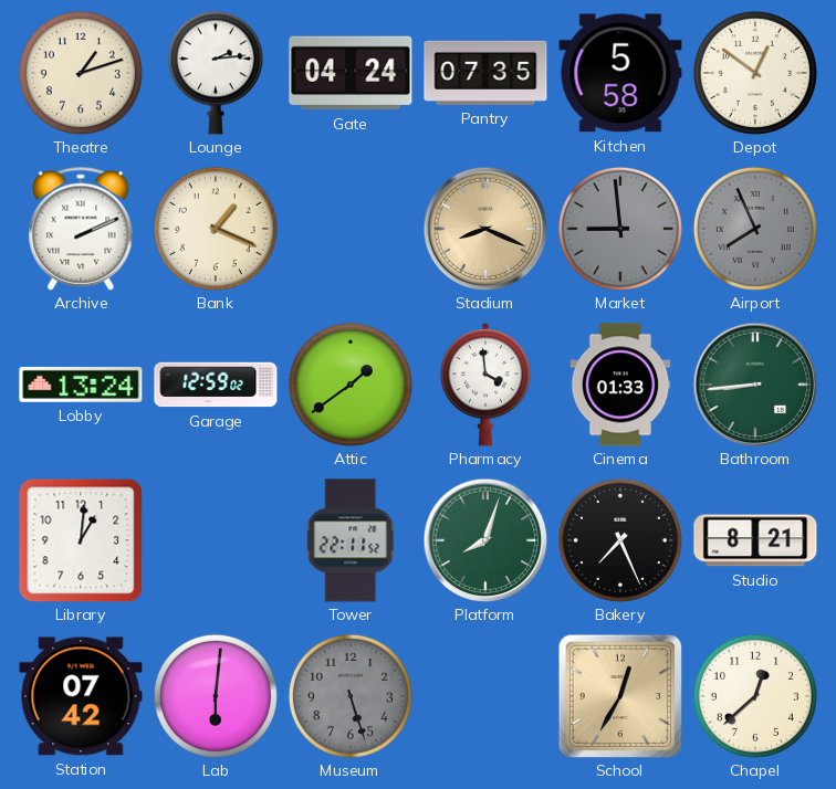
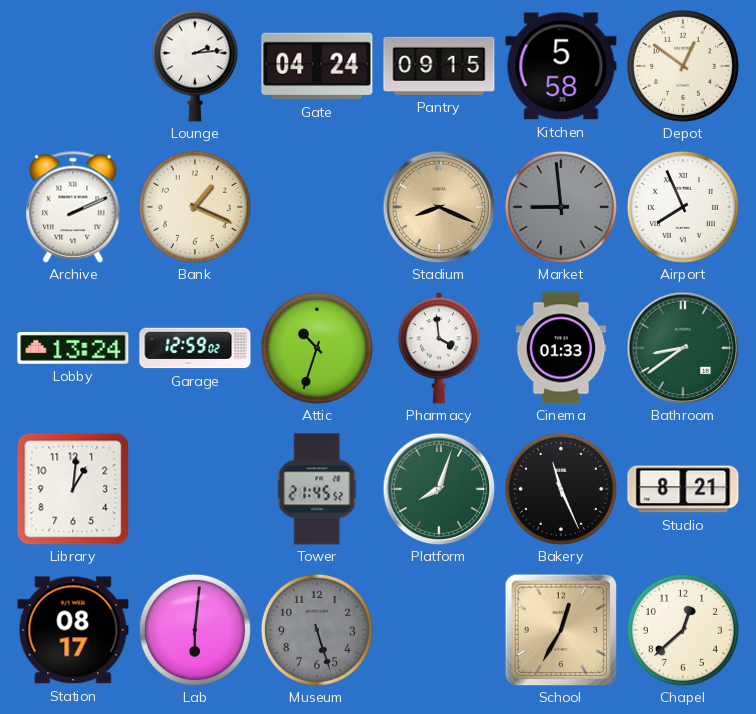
Theatre: 1:12 -> none (81, 73)
Pantry: 07:35 -> 09:15 (439, 66)
Airport dial: grey -> white (683, 207)
Attic: 1:39 -> 10:33 (317, 348)
Bathroom: 8:44 -> 8:39 (683, 348)
Tower: 22:11 -> 21:45 (318, 489)
Bakery: 7:26 -> 11:26 (561, 489)
Station: 07:42 -> 08:17 (73, 630)
